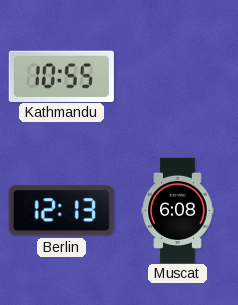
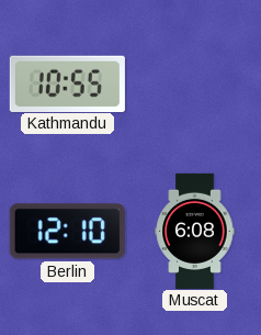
Berlin: 12:13 -> 12:10 (67, 232)
